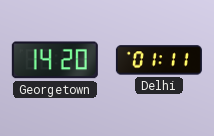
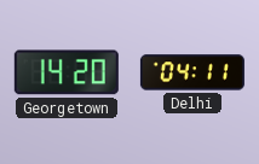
Delhi: 01:11 -> 04:11 (192, 72)
